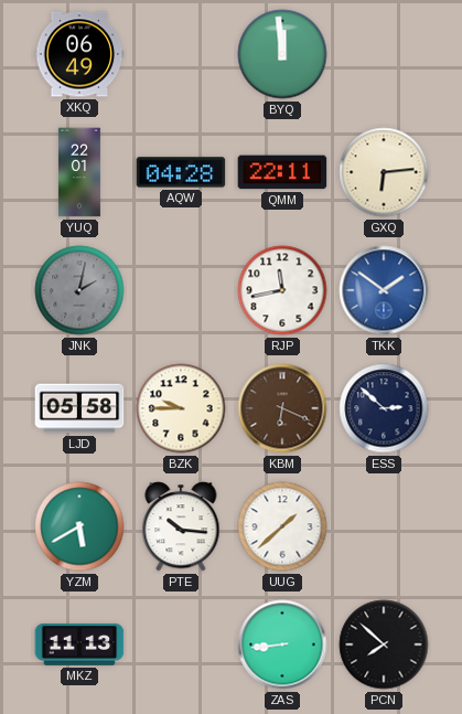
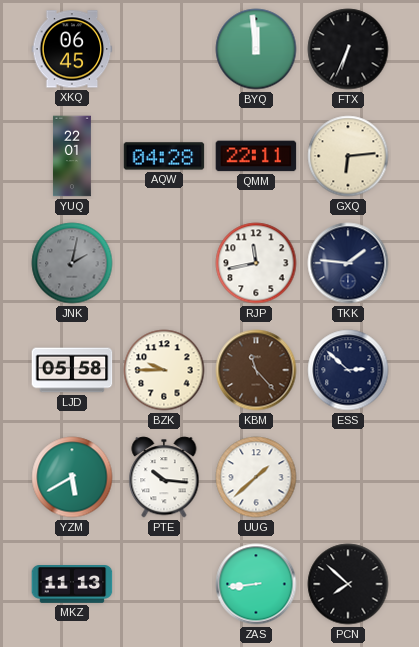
XKQ: 06:49 -> 06:45 (72, 49)
FTX: none -> 6:34 (348, 49)
TKK: 1:51 -> 1:46 (348, 263)
TKK dial: blue -> navy (348, 263)
KBM: 6:19 -> 11:23 (256, 370)
